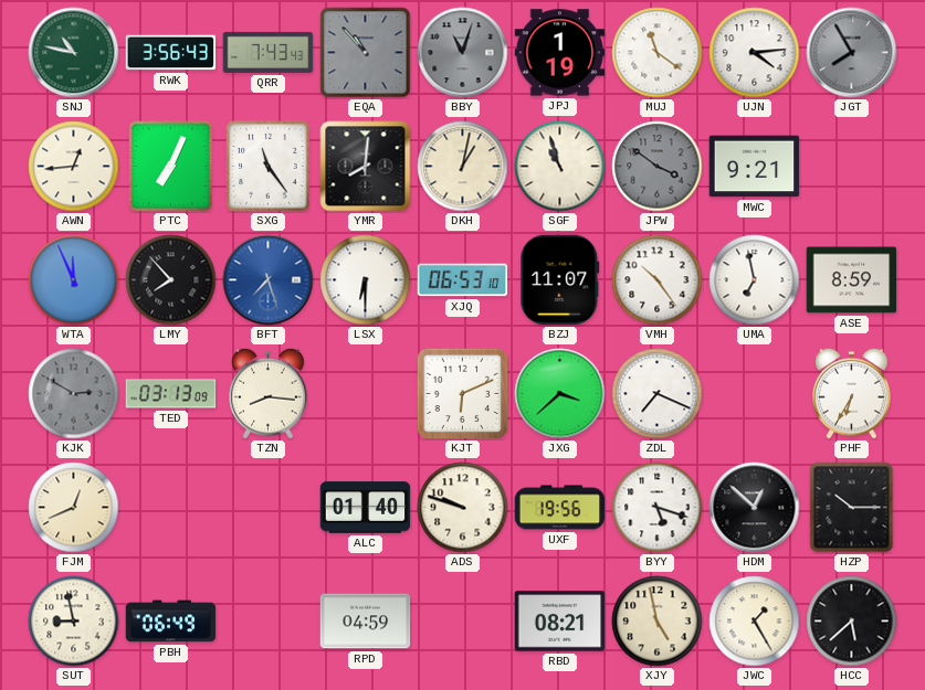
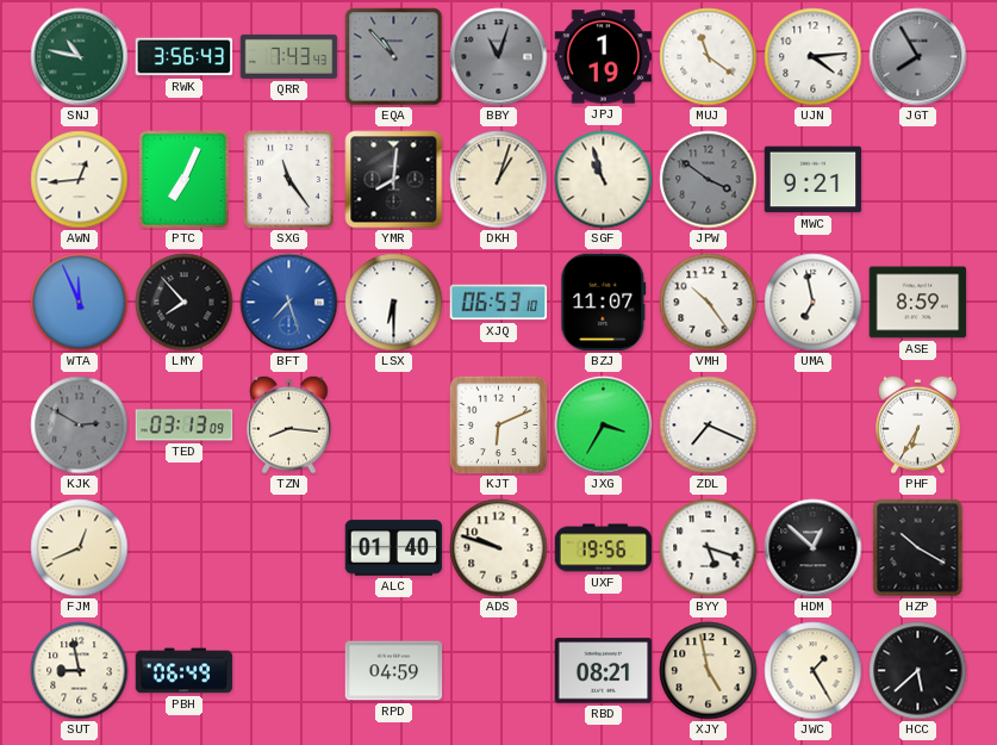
DKH: 1:02 -> 1:03 (499, 180)
JXG: 3:38 -> 3:35 (604, 426)
HZP: 10:15 -> 10:20 (918, 548)
